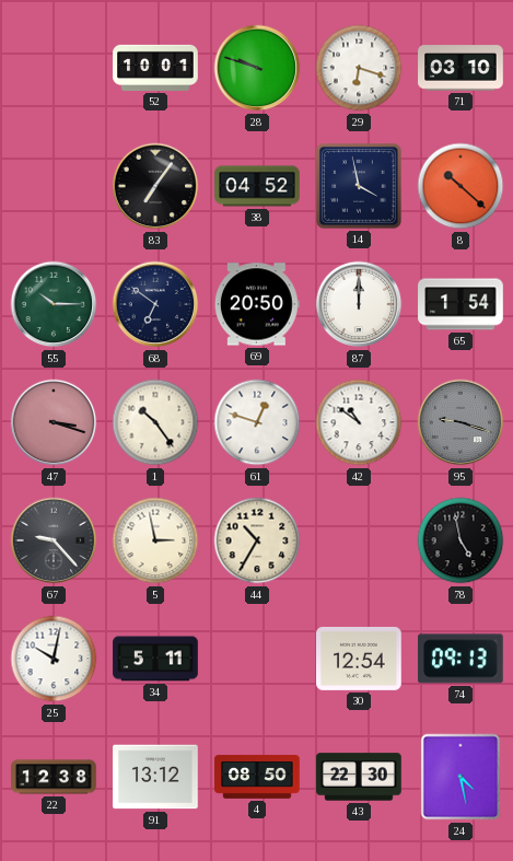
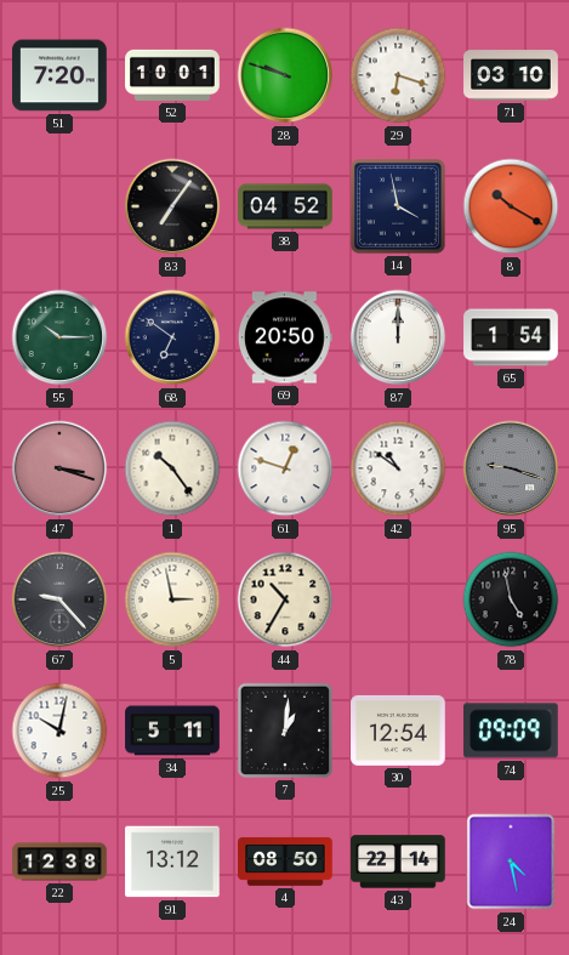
51: none -> 7:20 (59, 75)
8: 10:22 -> 10:20 (511, 206)
7: none -> 1:01 (285, 731)
74: 09:13 -> 09:09 (511, 731)
43: 22:30 -> 22:14 (398, 862)
